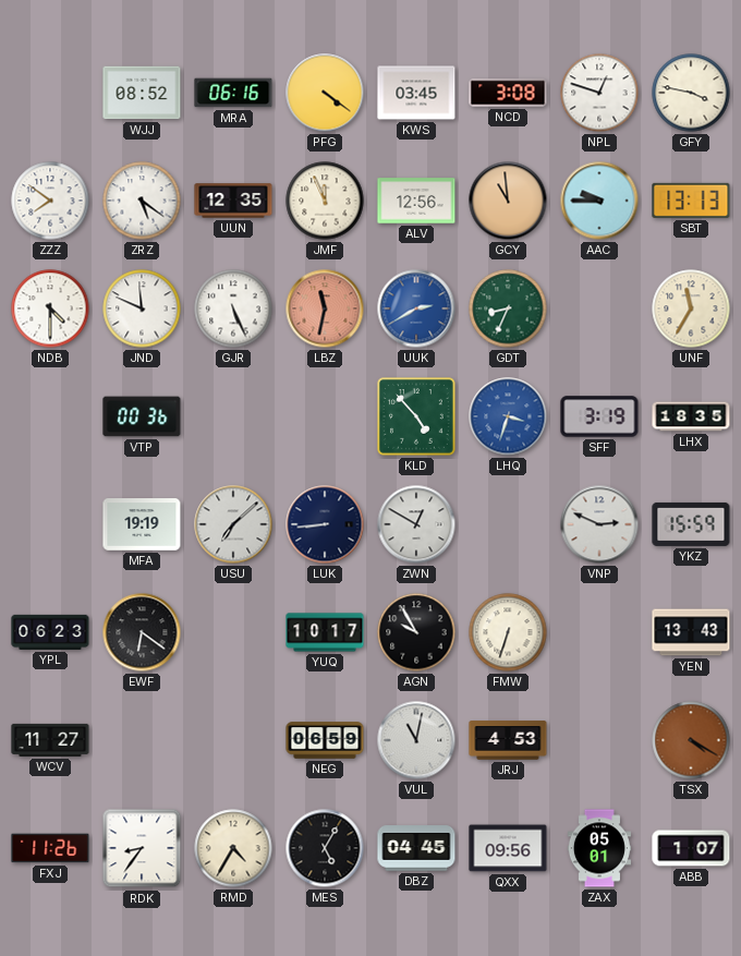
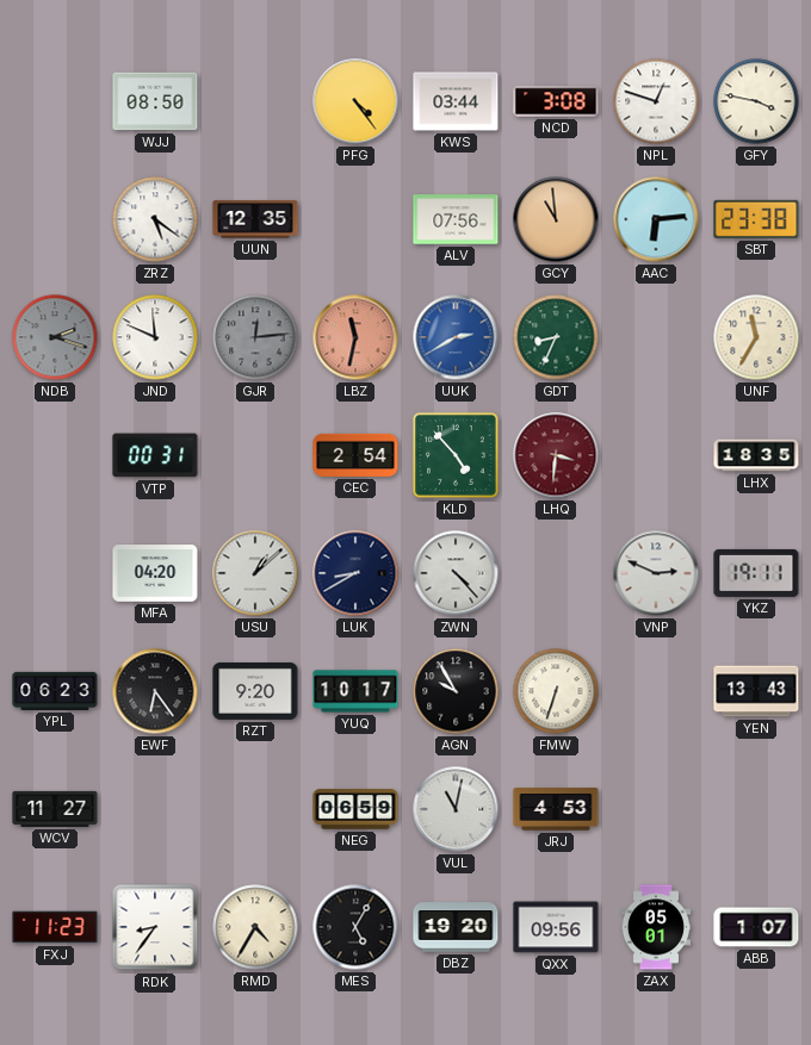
WJJ: 08:52 -> 08:50 (155, 101)
MRA: 06:16 -> none (233, 93)
PFG: 4:21 -> 4:24 (355, 101)
KWS: 03:45 -> 03:44 (456, 101)
ZZZ: 7:51 -> none (50, 201)
JMF: 11:56 -> none (325, 201)
ALV: 12:56 -> 07:56 (456, 219)
AAC: 9:45 -> 6:14 (656, 219)
SBT: 13:13 -> 23:38 (756, 219)
NDB: 4:30 -> 2:18 (55, 337)
NDB dial: white -> grey (55, 337)
GJR: 5:26 -> 12:14 (255, 337)
GJR dial: white -> grey (255, 337)
VTP: 00:36 -> 00:31 (155, 455)
CEC: none -> 2:54 (355, 455)
LHQ: 3:33 -> 3:31 (556, 455)
LHQ dial: blue -> burgundy (556, 455)
SFF: 3:19 -> none (599, 416)
MFA: 19:19 -> 04:20 (155, 573)
USU: 7:08 -> 1:08 (255, 573)
LUK: 8:44 -> 8:40 (355, 573)
ZWN: 12:50 -> 4:23 (456, 573)
YKZ: 15:59 -> 19:11 (756, 573)
EWF: 6:21 -> 6:24 (155, 691)
RZT: none -> 9:20 (255, 691)
TSX: 4:20 -> none (691, 740)
FXJ: 11:26 -> 11:23 (55, 927)
DBZ: 04:45 -> 19:20 (456, 927)
